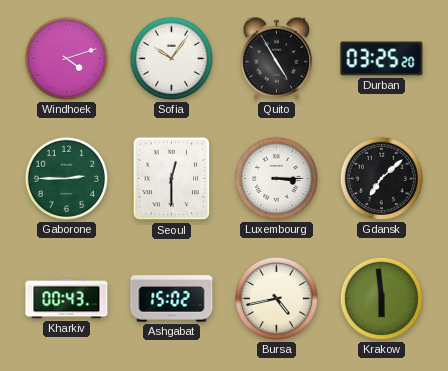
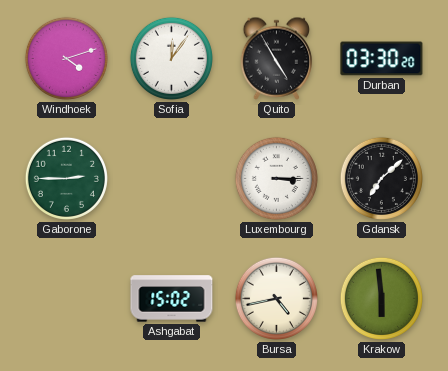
Sofia: 10:06 -> 12:06 (171, 58)
Durban: 03:25 -> 03:30 (382, 59)
Seoul: 12:30 -> none (172, 179)
Kharkiv: 00:43 -> none (67, 299)
